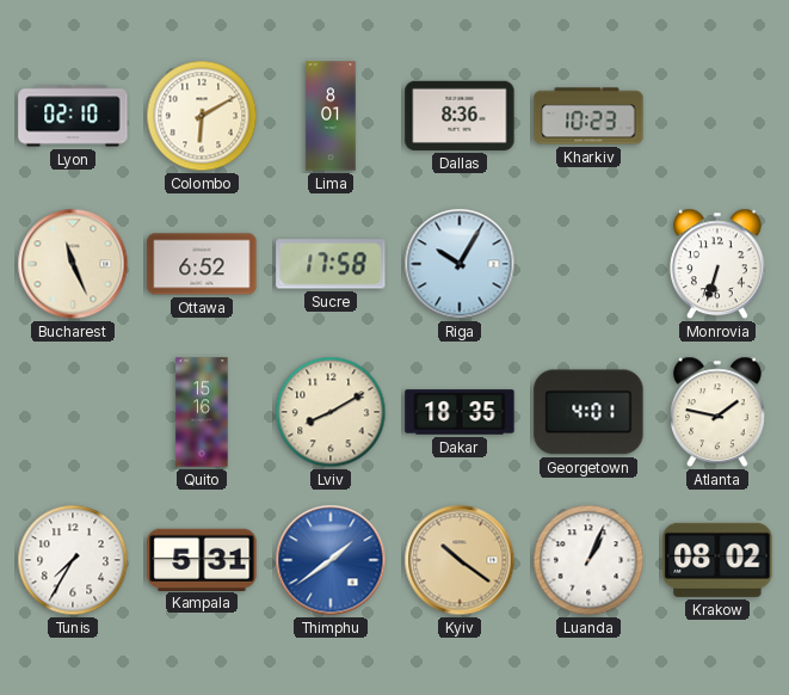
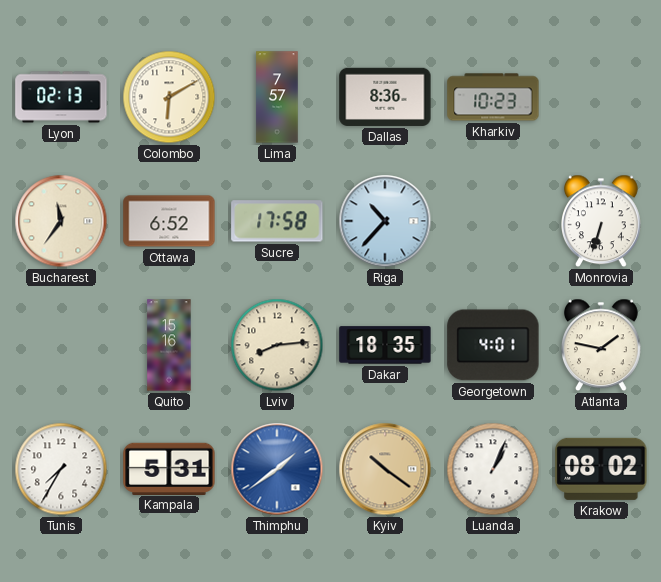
Lyon: 02:10 -> 02:13 (61, 97)
Lima: 8:01 -> 7:57 (277, 97)
Bucharest: 11:26 -> 11:36 (61, 221)
Riga: 10:05 -> 10:37 (385, 221)
Lviv: 8:10 -> 8:14 (277, 345)
